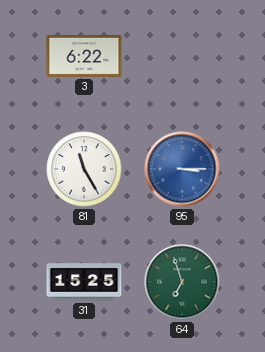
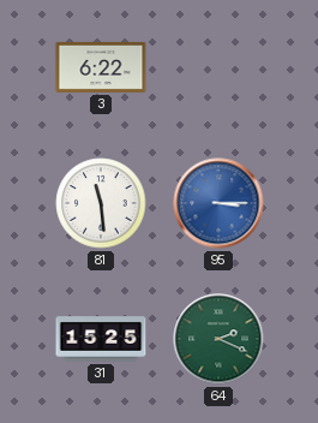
81: 11:25 -> 11:29 (101, 203)
64: 6:57 -> 2:19 (218, 339)
